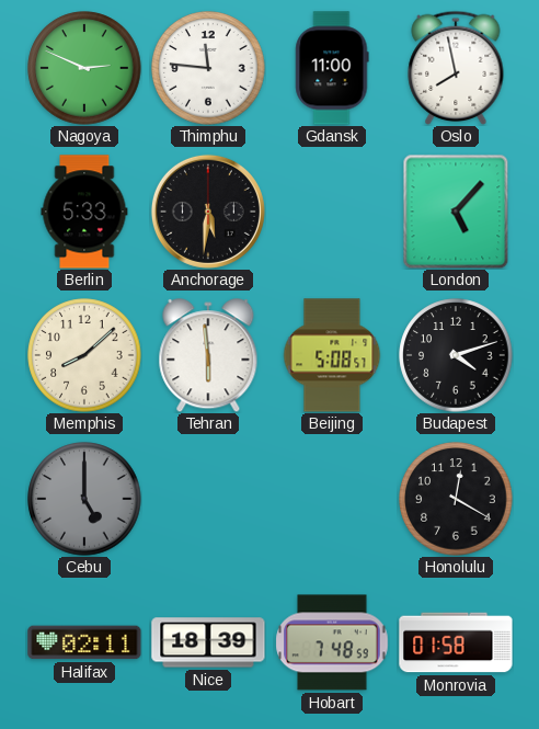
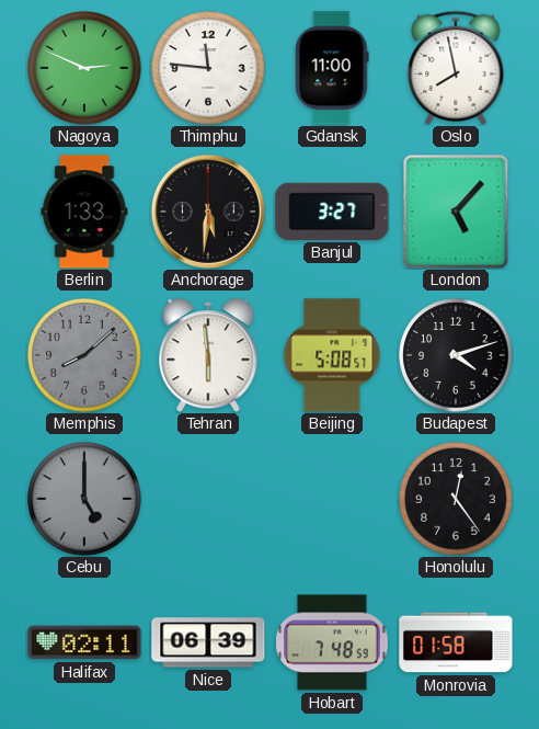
Berlin: 5:33 -> 1:33 (84, 212)
Banjul: none -> 3:27 (332, 212)
Memphis dial: cream -> grey (84, 355)
Honolulu: 12:20 -> 12:24 (456, 499)
Nice: 18:39 -> 06:39 (208, 642)
